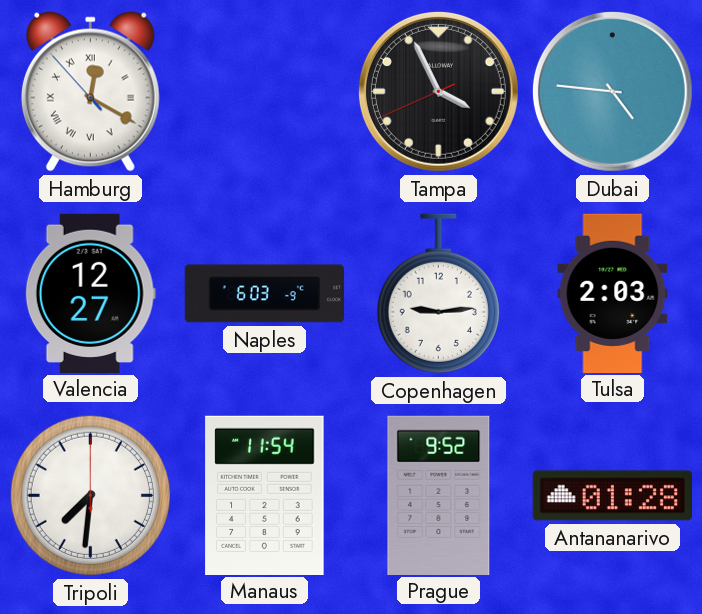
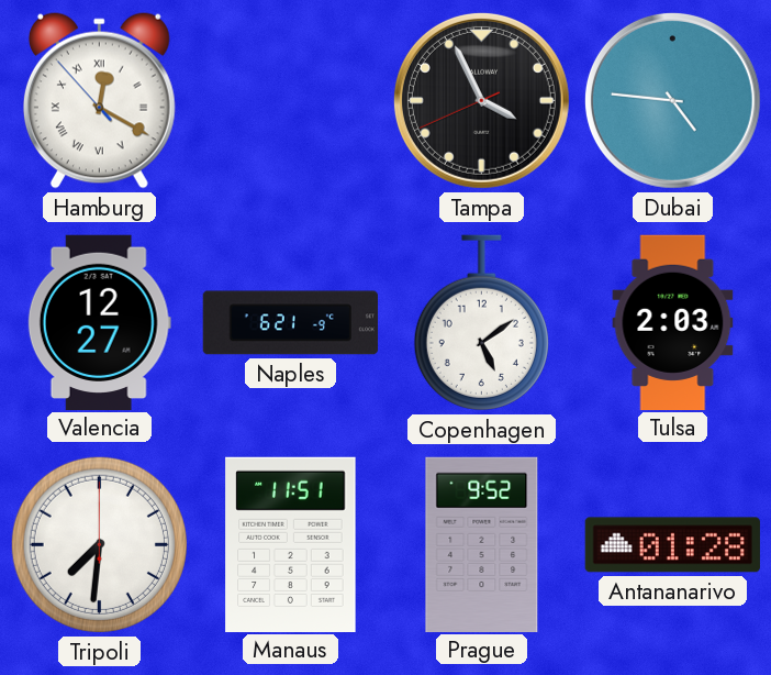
Naples: 6:03 -> 6:21 (290, 323)
Copenhagen: 9:14 -> 5:09 (481, 323)
Manaus: 11:54 -> 11:51 (291, 544)
